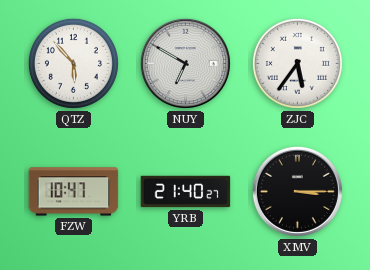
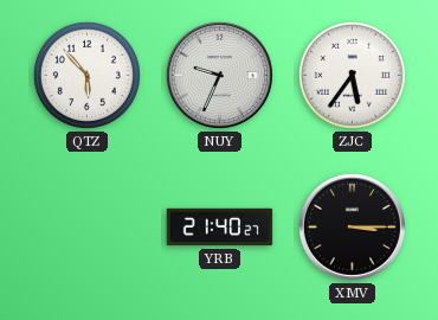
NUY: 6:50 -> 9:34 (219, 75)
FZW: 10:47 -> none (74, 192)
